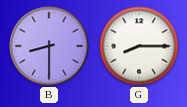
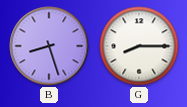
B: 8:30 -> 8:27 (49, 46)
